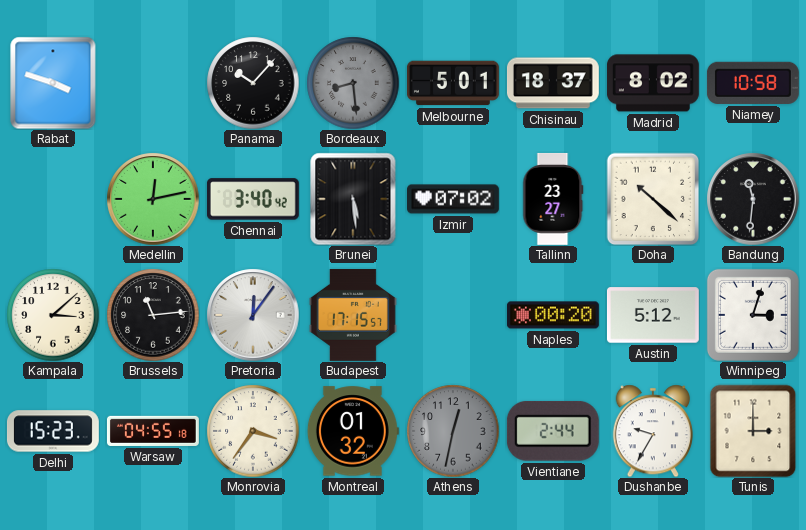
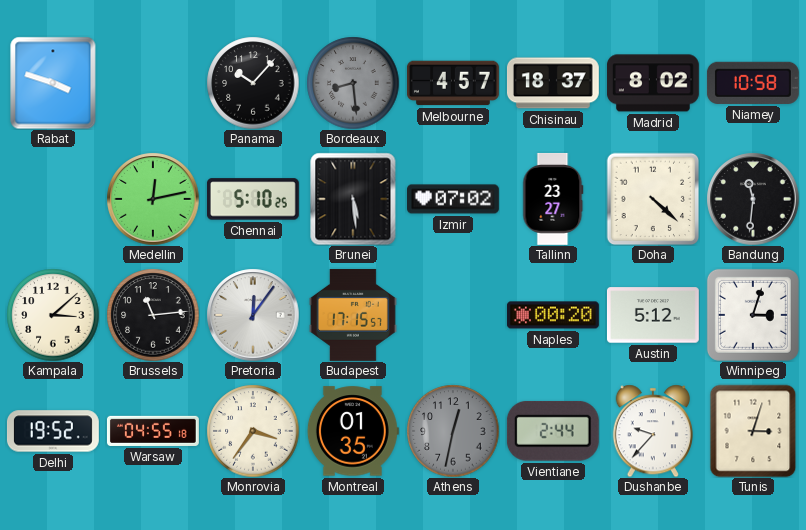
Melbourne: 5:01 -> 4:57 (453, 83)
Chennai: 3:40 -> 5:10 (253, 199)
Doha: 10:22 -> 4:22 (653, 199)
Delhi: 15:23 -> 19:52 (53, 431)
Montreal: 01:32 -> 01:35 (353, 431)
Dushanbe: 9:35 -> 9:37 (653, 431)
Tunis: 3:00 -> 3:03 (753, 431)
